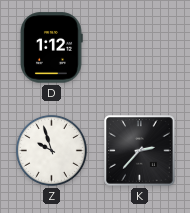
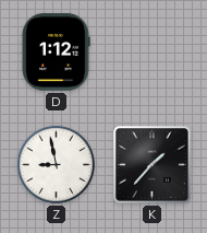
Z: 9:57 -> 8:58 (56, 164)
K: 2:37 -> 1:37 (153, 165)
